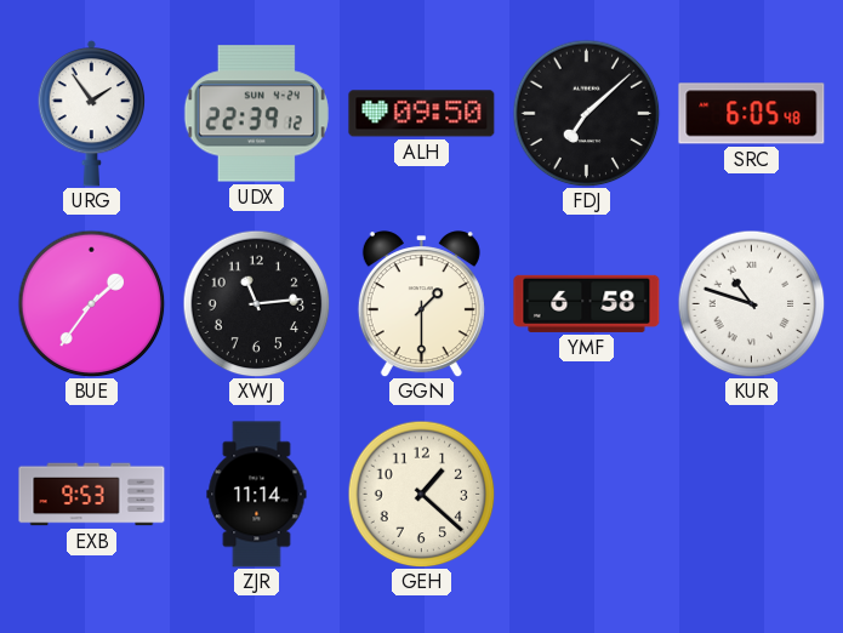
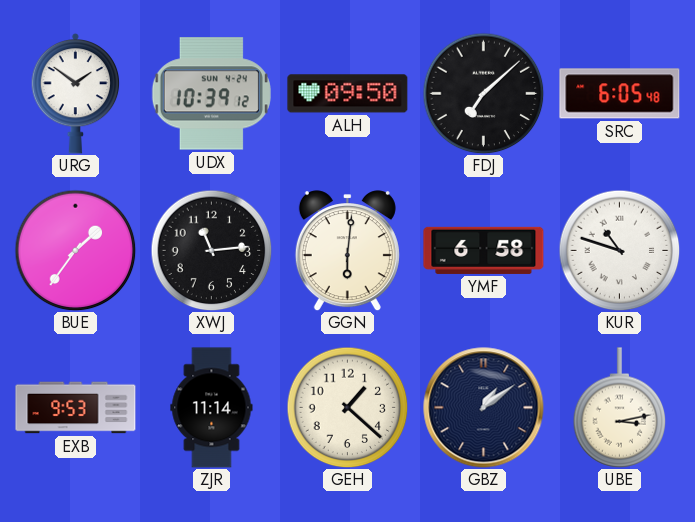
URG: 1:54 -> 1:51 (76, 93)
UDX: 22:39 -> 10:39 (211, 94)
GGN: 1:30 -> 6:01 (347, 251)
GBZ: none -> 1:09 (484, 408)
UBE: none -> 3:13 (620, 408)
